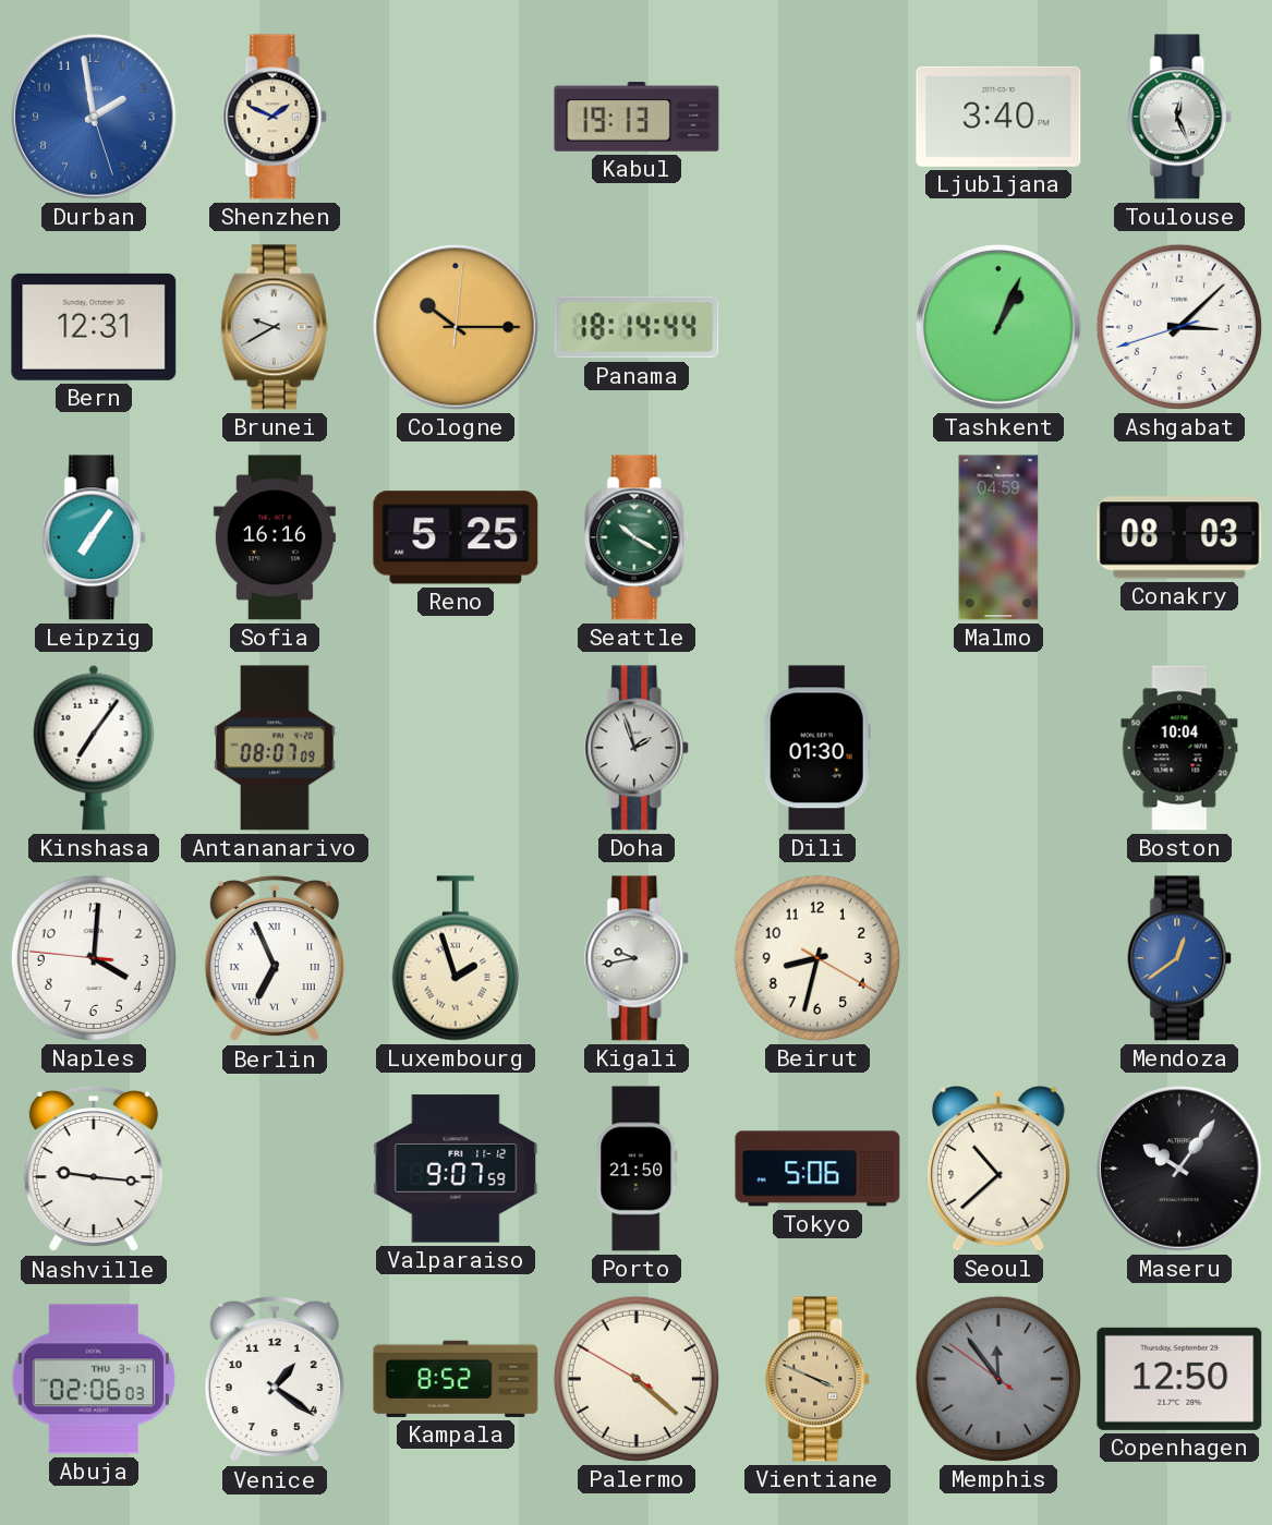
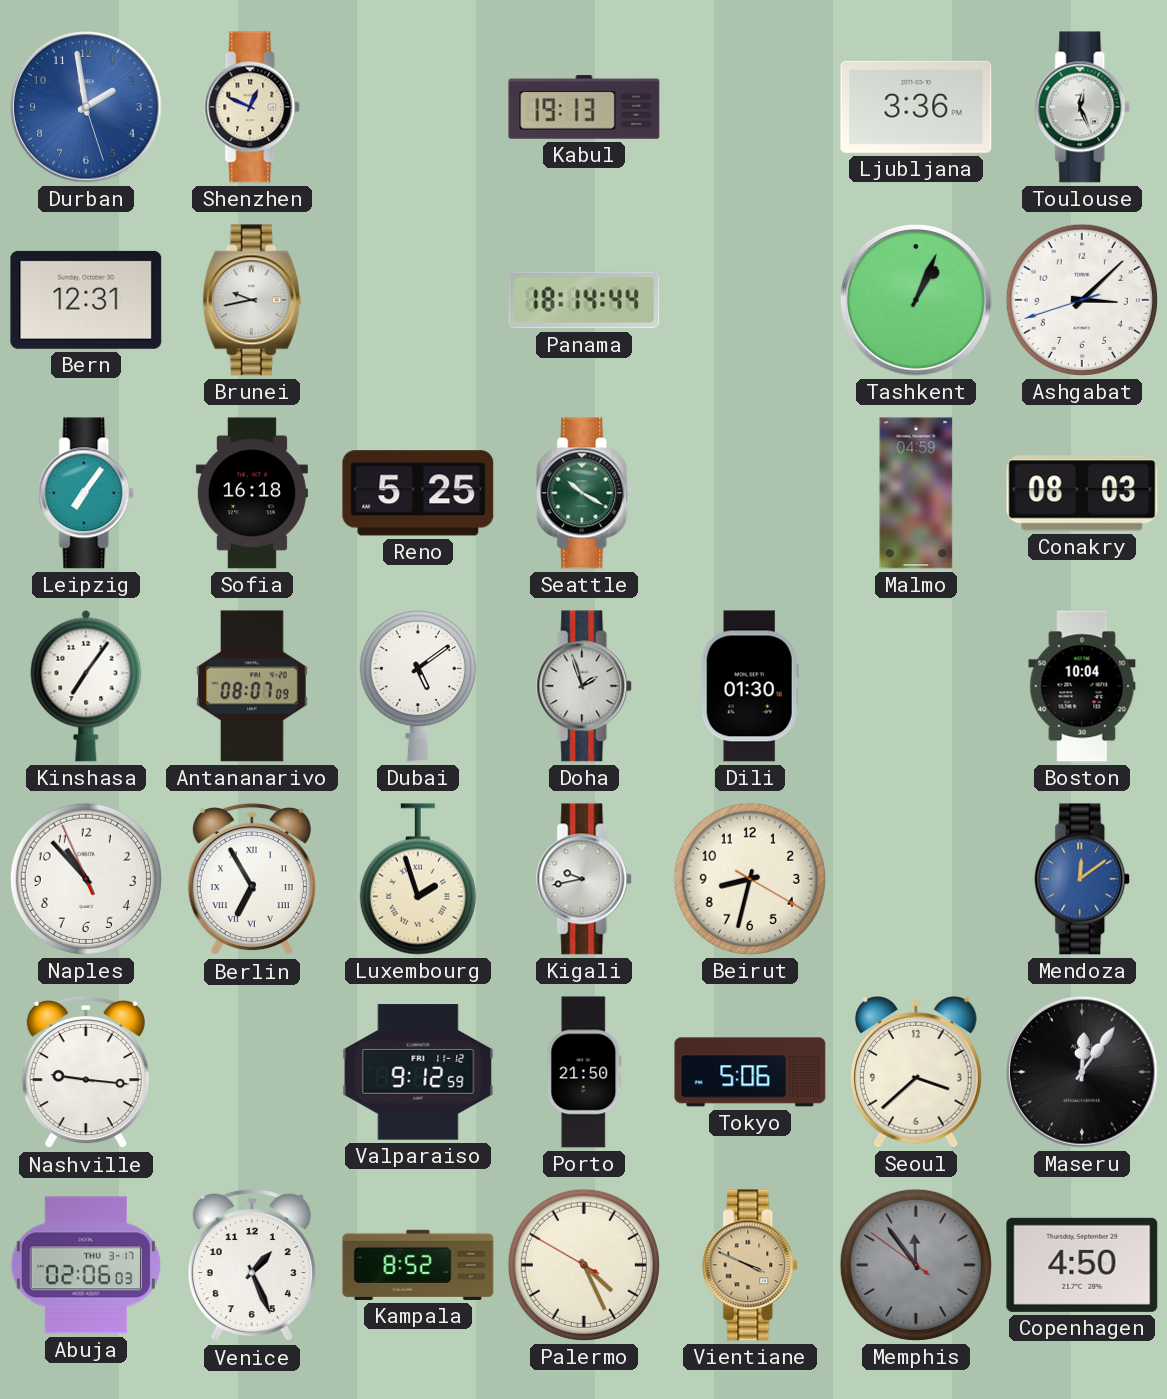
Shenzhen: 1:49 -> 12:49 (253, 107)
Ljubljana: 3:40 -> 3:36 (916, 107)
Brunei: 9:40 -> 9:43 (252, 300)
Cologne: 10:15 -> none (456, 327)
Sofia: 16:16 -> 16:18 (252, 493)
Dubai: none -> 5:09 (418, 686)
Naples: 4:00 -> 10:52 (86, 879)
Berlin: 6:56 -> 6:55 (252, 880)
Mendoza: 12:39 -> 12:09 (1083, 879)
Valparaiso: 9:07 -> 9:12 (418, 1072)
Seoul: 10:38 -> 3:38 (916, 1073)
Maseru: 10:06 -> 12:06 (1082, 1072)
Venice: 1:21 -> 1:26 (252, 1266)
Palermo: 4:21 -> 4:25 (584, 1265)
Copenhagen: 12:50 -> 4:50 (1082, 1265)
